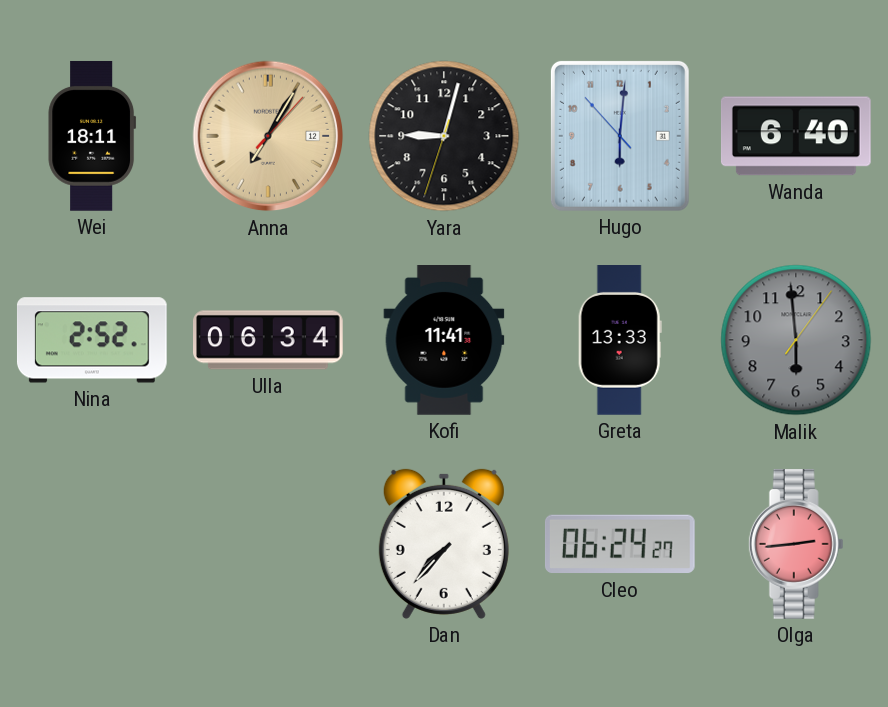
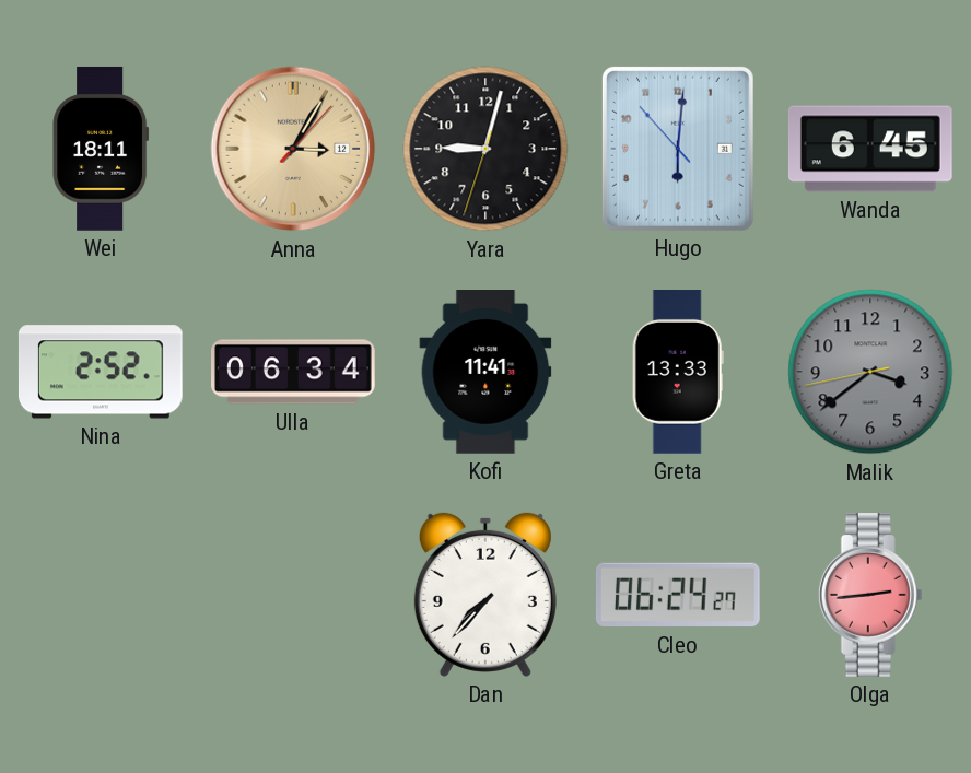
Anna: 7:05 -> 3:05 (293, 149)
Wanda: 6:40 -> 6:45 (870, 149)
Malik: 5:59 -> 3:38 (870, 372)
